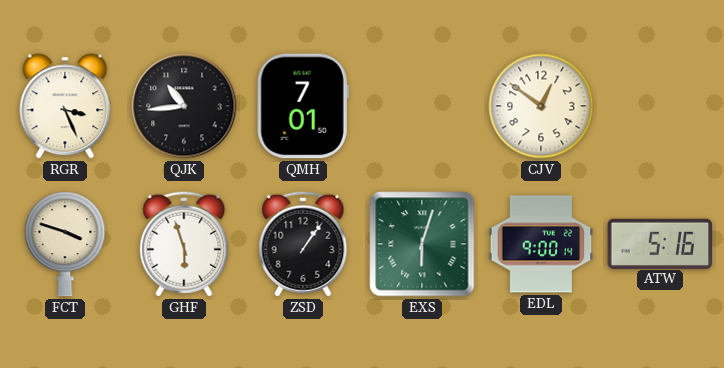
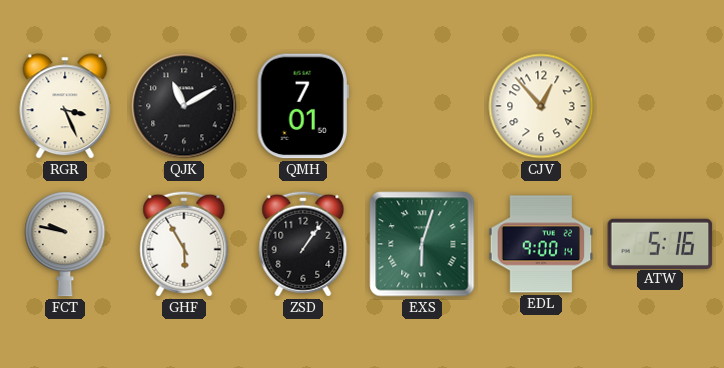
QJK: 10:44 -> 11:10 (184, 106)
CJV: 12:51 -> 12:53 (541, 106)
FCT: 3:48 -> 9:47 (65, 244)
GHF: 5:57 -> 5:55 (184, 244)
